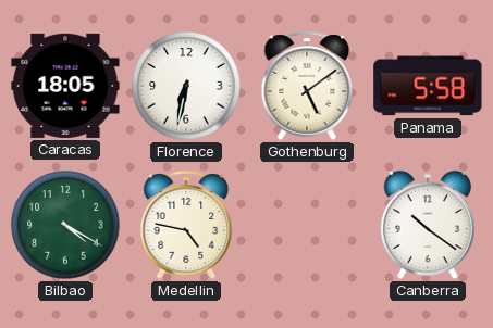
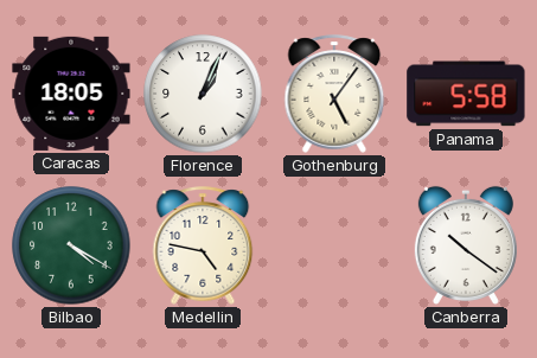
Florence: 6:32 -> 1:04 (203, 94)
Gothenburg: 5:09 -> 5:06 (334, 94)
